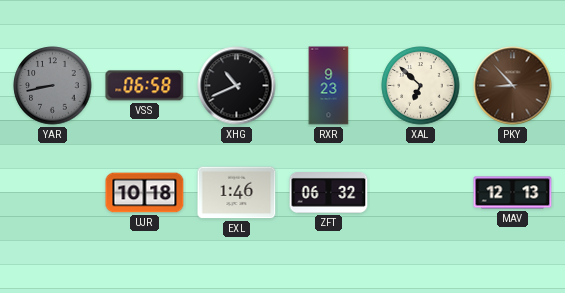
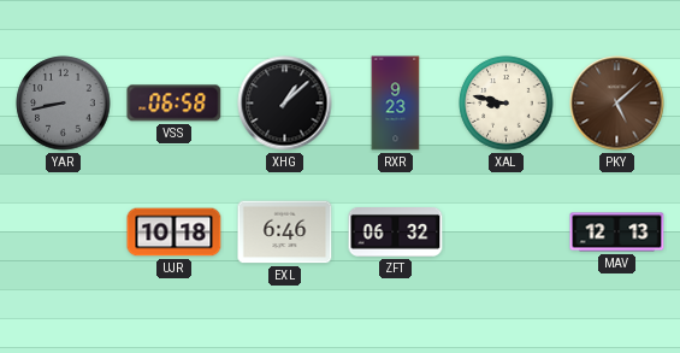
XHG: 10:41 -> 1:08 (285, 104)
XAL: 6:52 -> 8:47 (507, 104)
PKY: 8:53 -> 5:08 (617, 104)
EXL: 1:46 -> 6:46 (285, 233)
